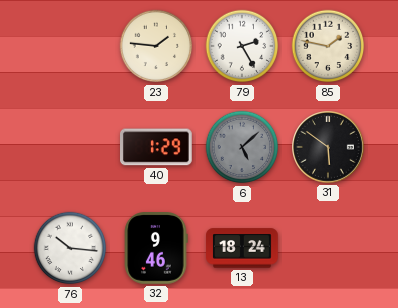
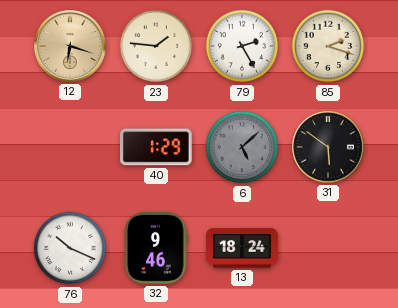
12: none -> 6:18 (71, 47)
85: 1:47 -> 2:18 (328, 46)
76: 10:16 -> 10:19 (70, 248)
